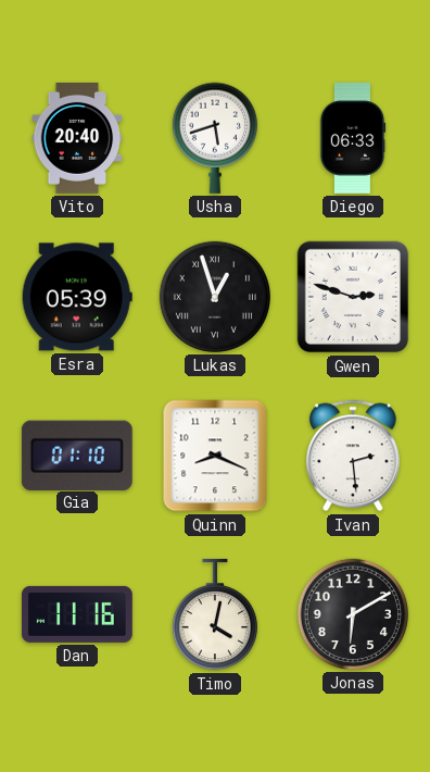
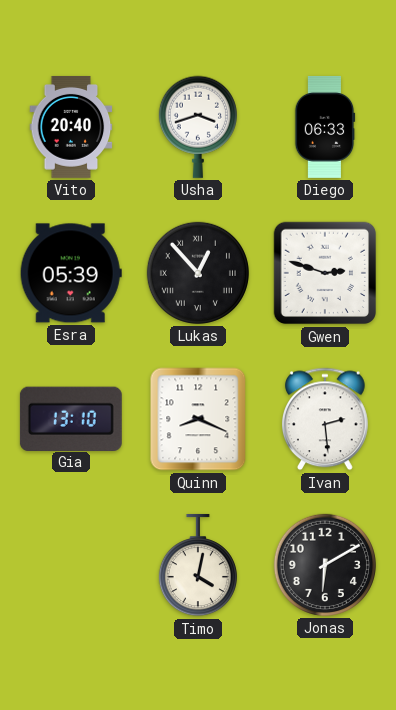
Usha: 5:42 -> 3:42 (198, 127)
Lukas: 12:57 -> 12:53 (198, 273)
Gia: 01:10 -> 13:10 (71, 418)
Dan: 11:16 -> none (77, 614)
